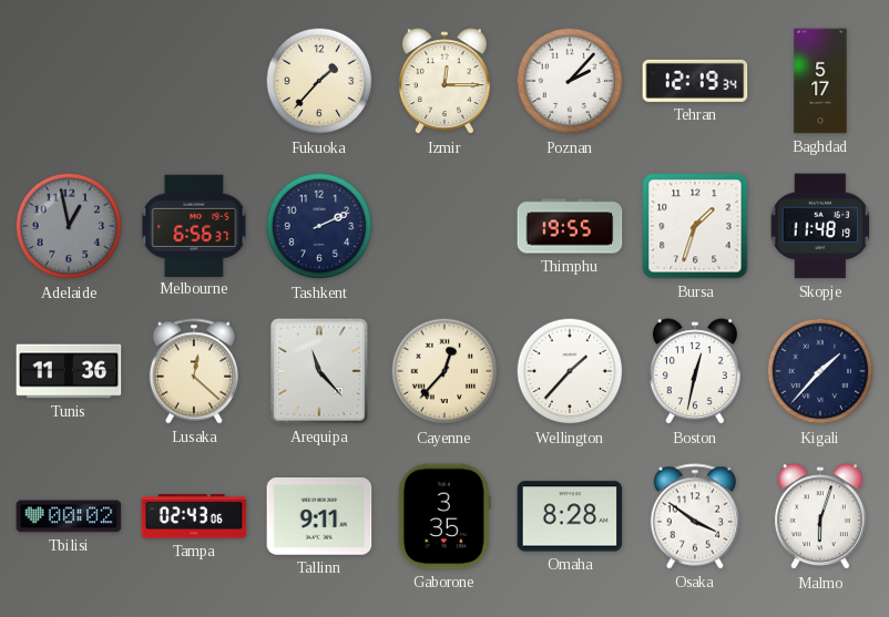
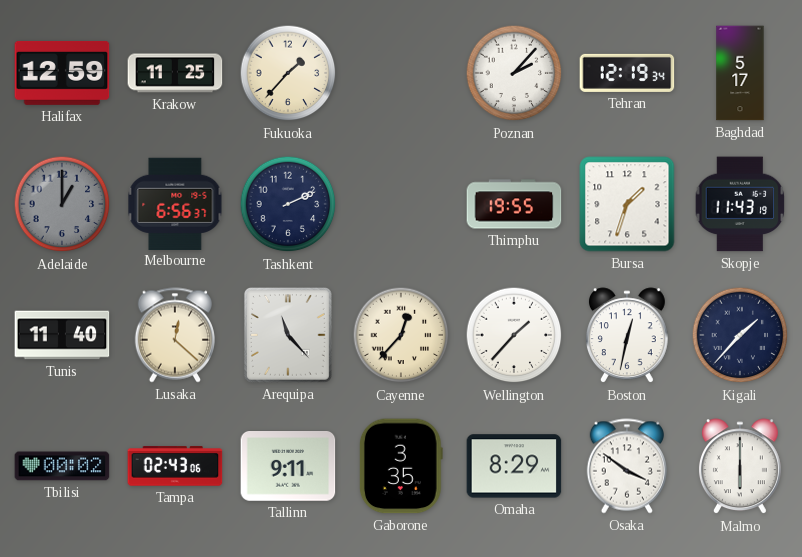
Halifax: none -> 12:59 (62, 73)
Krakow: none -> 11:25 (175, 73)
Izmir: 12:15 -> none (445, 82)
Adelaide: 12:58 -> 1:00 (62, 204)
Skopje: 11:48 -> 11:43 (740, 204)
Tunis: 11:36 -> 11:40 (62, 335)
Omaha: 8:28 -> 8:29 (514, 466)
Malmo: 6:03 -> 6:00 (740, 467)
